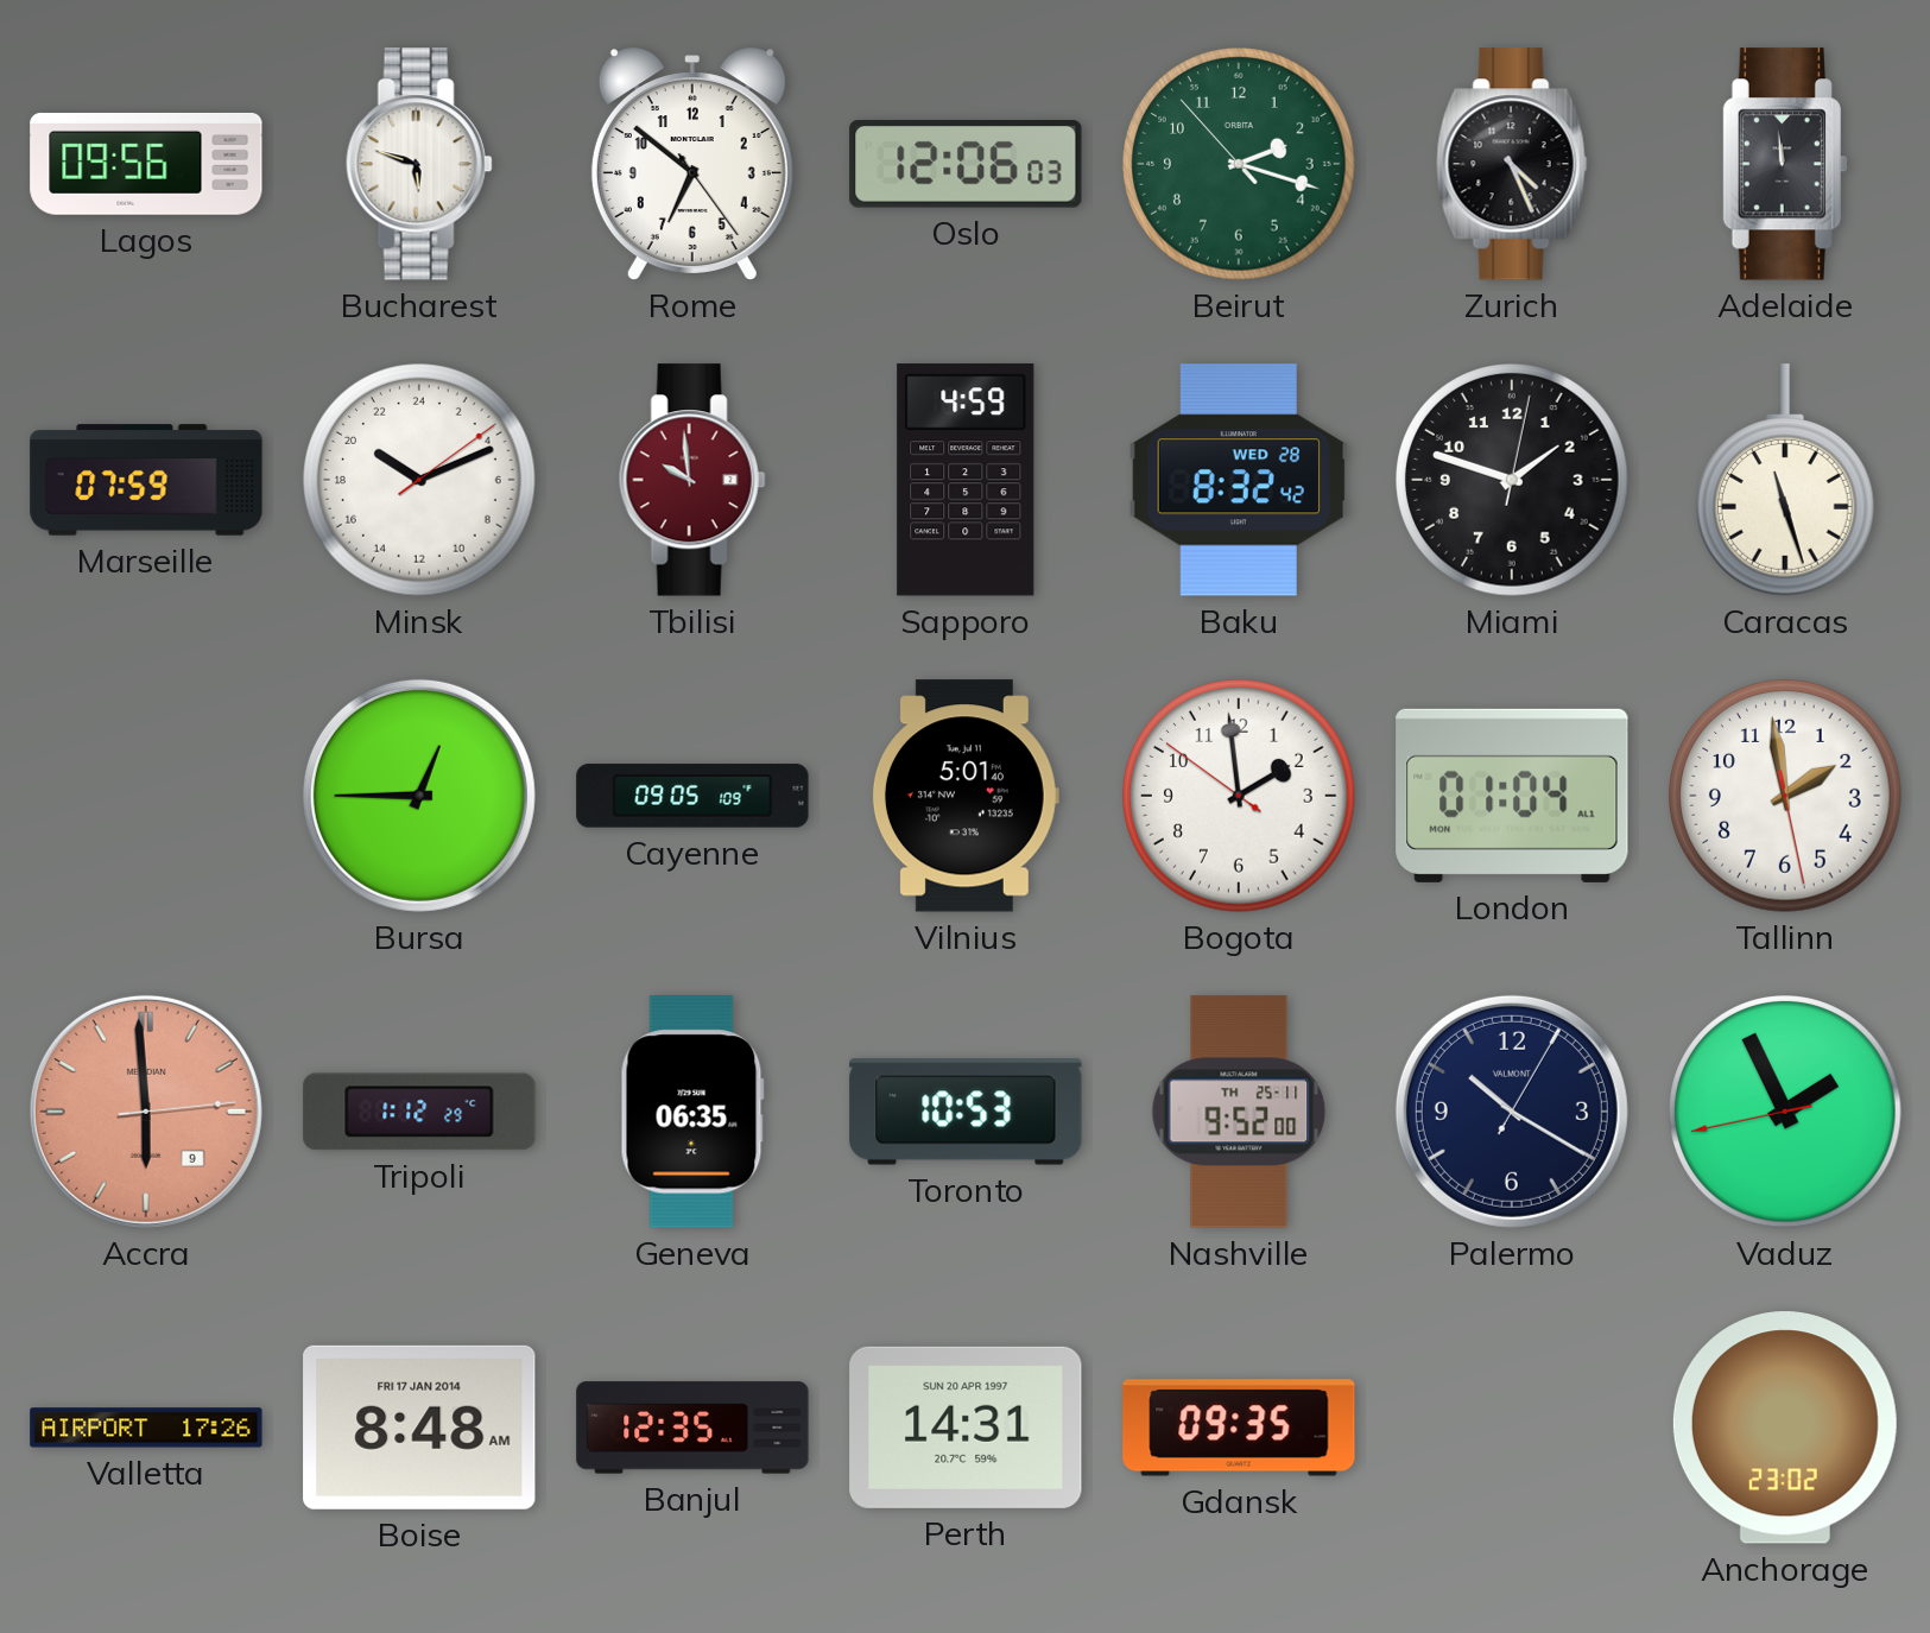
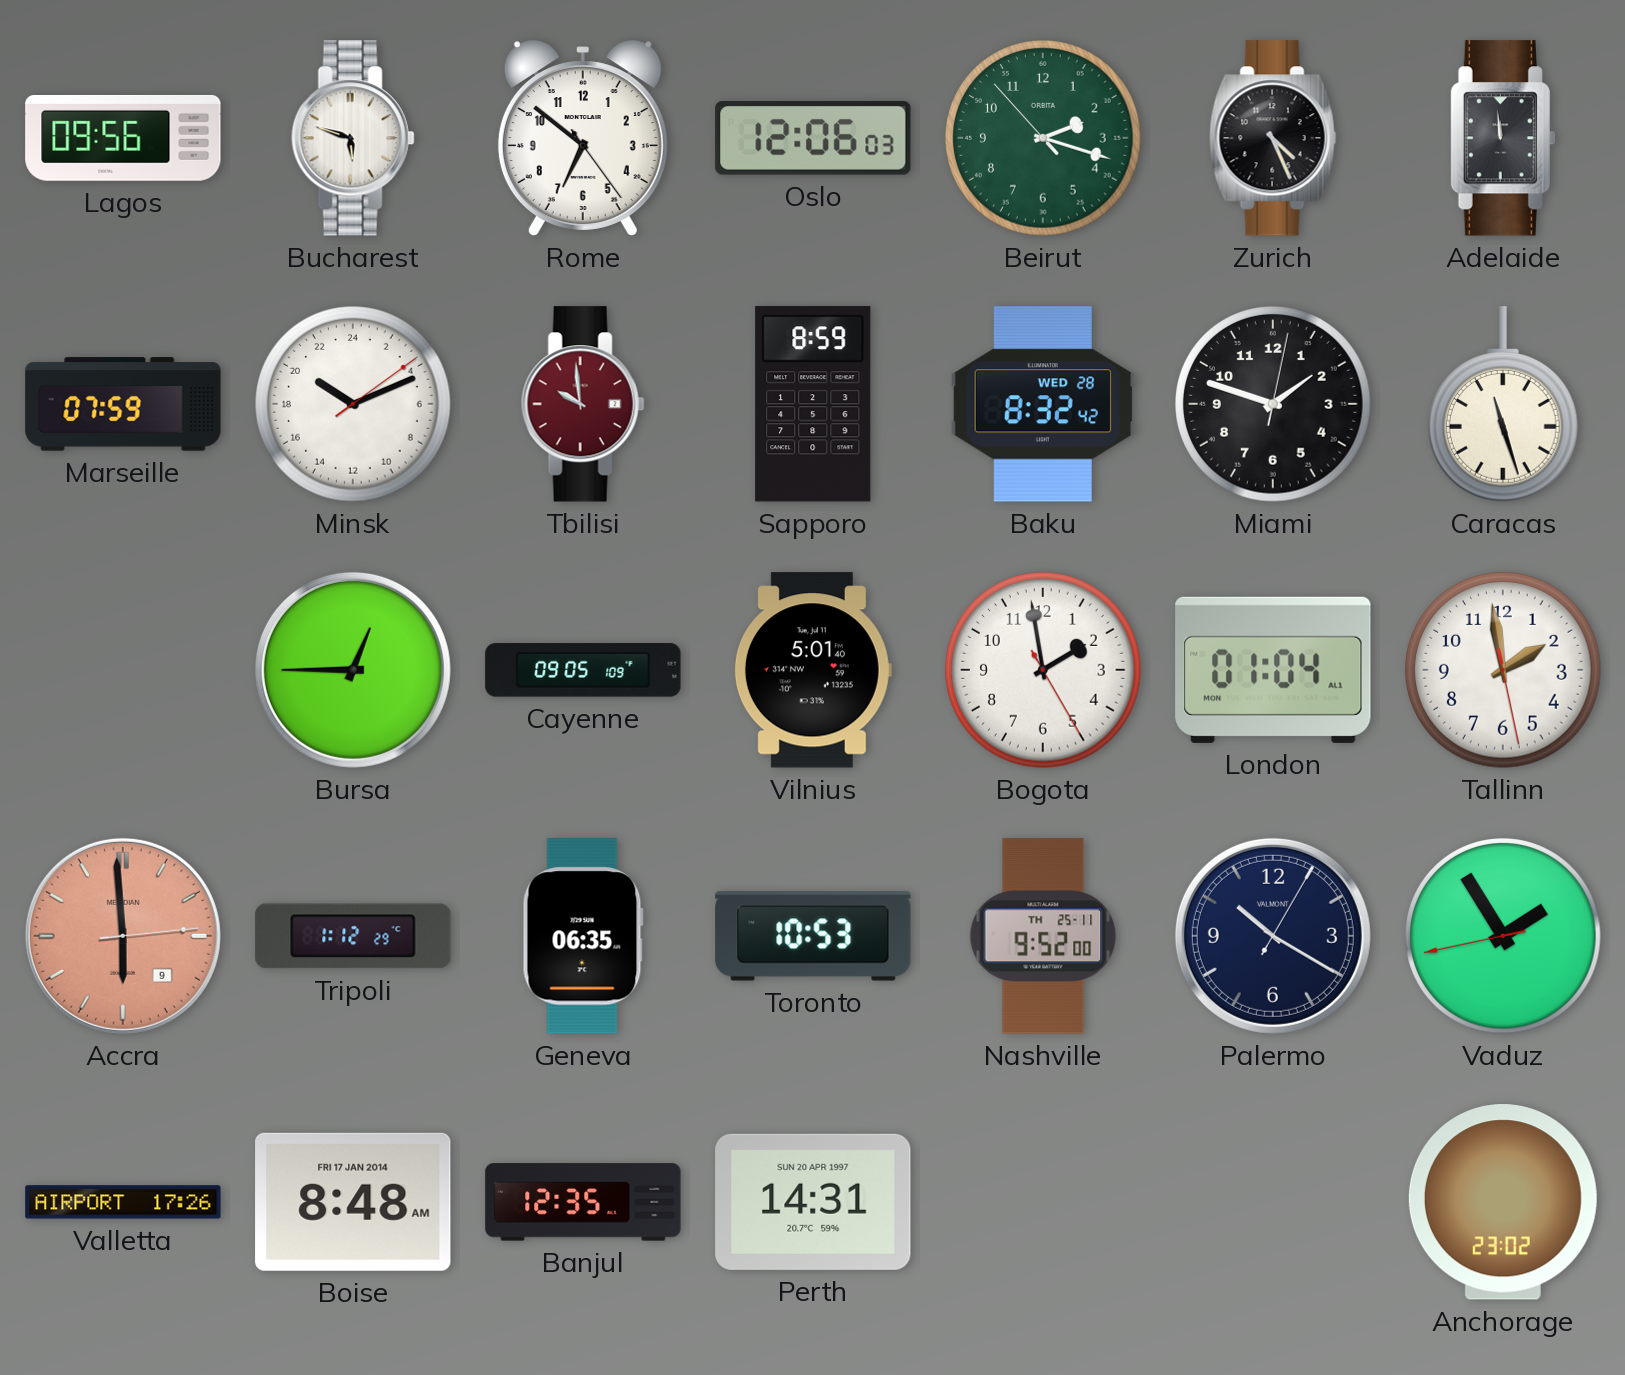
Sapporo: 4:59 -> 8:59 (813, 404)
Bogota: 1:58:51 -> 1:58:25 (1043, 670)
Vaduz: 1:55 -> 1:54 (1503, 936)
Gdansk: 09:35 -> none (1239, 1428)
